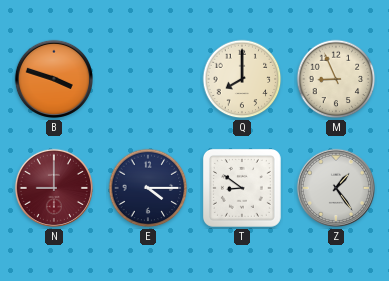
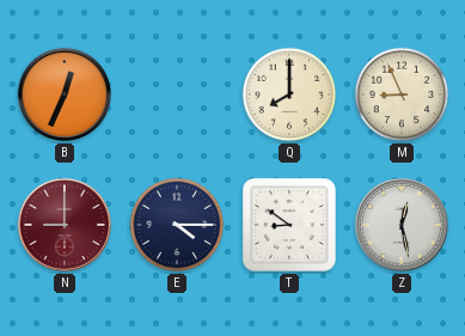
B: 3:48 -> 12:34 (65, 94)
Z: 1:24 -> 12:28 (402, 225)
